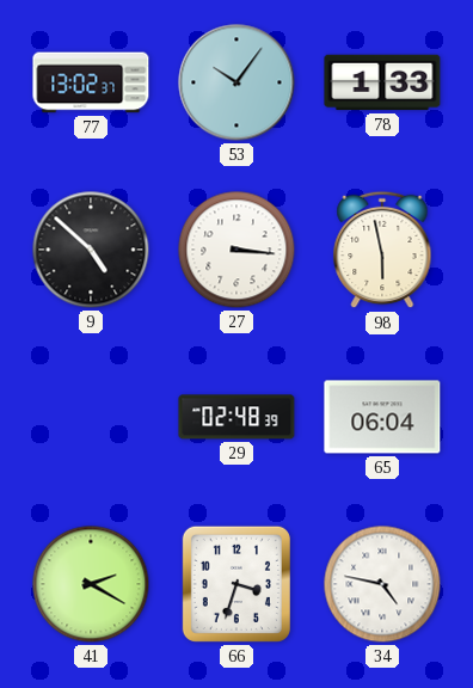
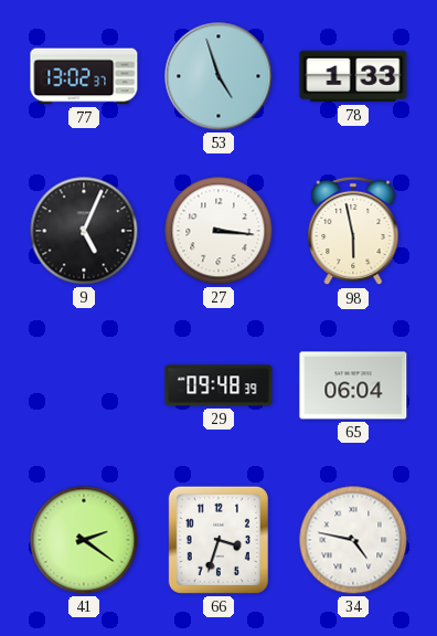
53: 10:06 -> 4:57 (218, 76)
9: 4:52 -> 5:04 (84, 231)
29: 02:48 -> 09:48 (218, 385)
41: 2:20 -> 2:21 (84, 540)
